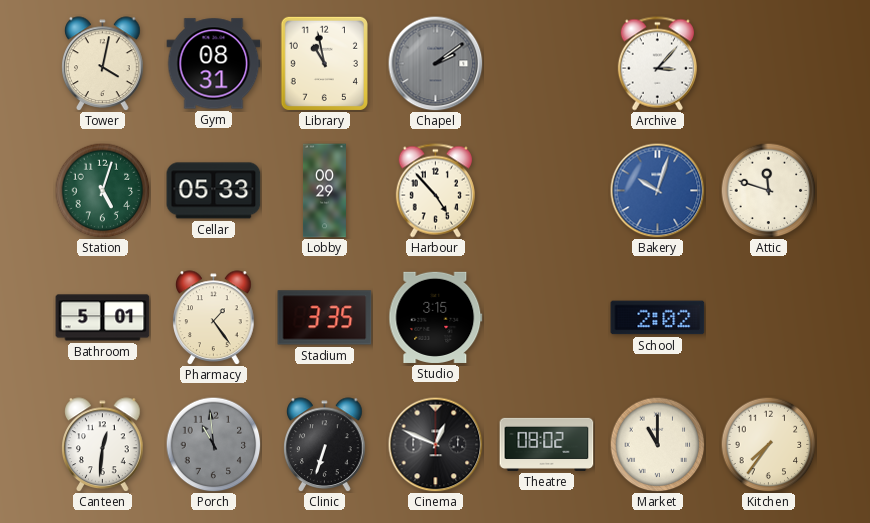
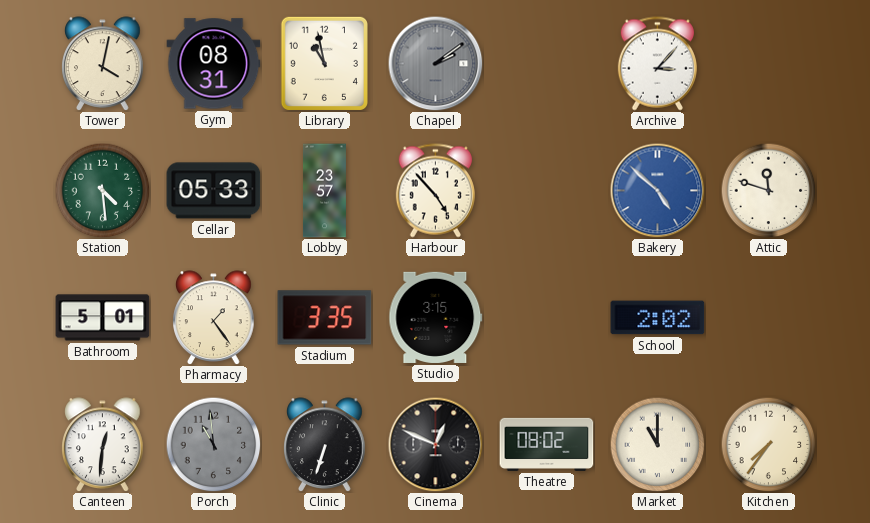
Station: 5:03 -> 4:29 (102, 190)
Lobby: 00:29 -> 23:57 (324, 191)
Bakery: 10:03 -> 4:52 (657, 190)
